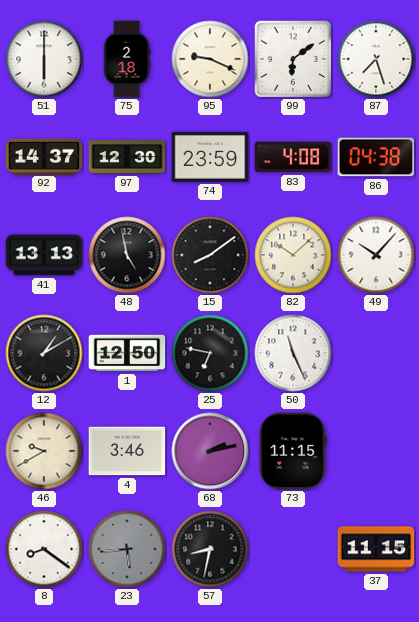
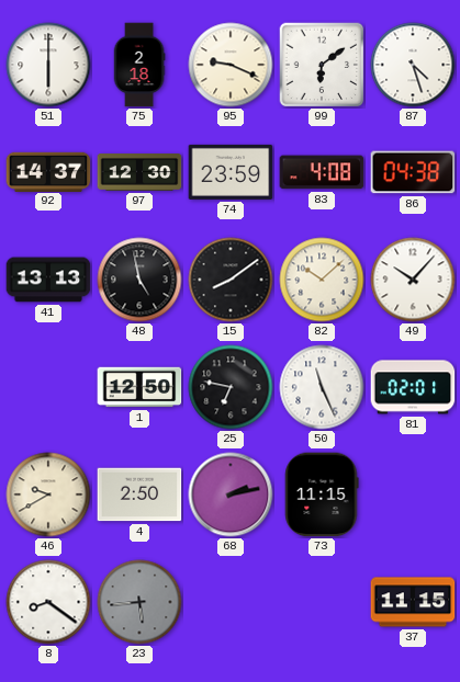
87: 7:27 -> 4:27 (413, 65)
12: 1:10 -> none (44, 353)
81: none -> 02:01 (413, 387)
4: 3:46 -> 2:50 (139, 495)
57: 8:32 -> none (210, 549)
